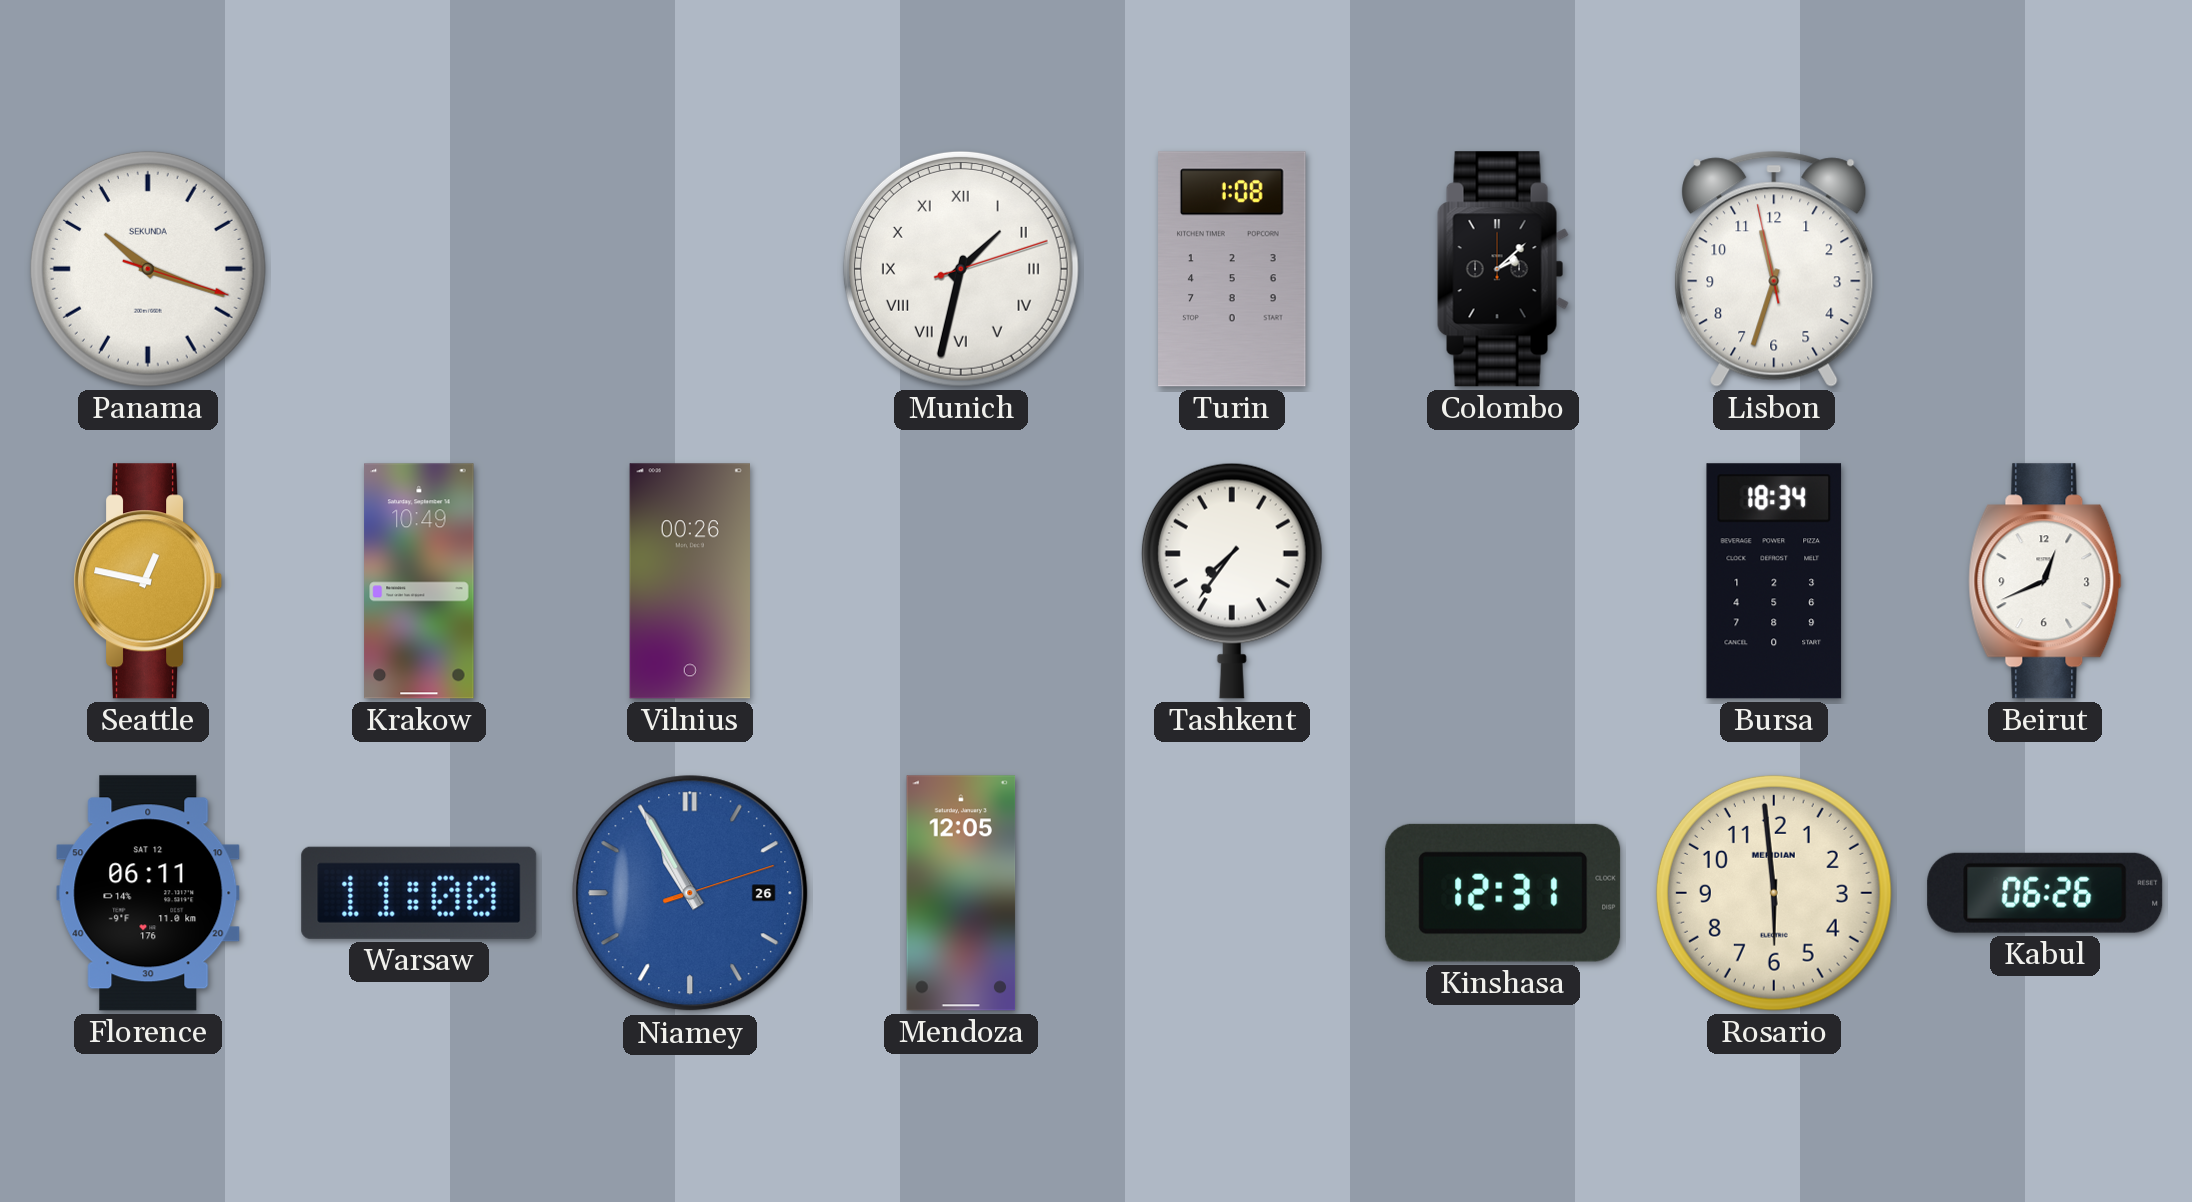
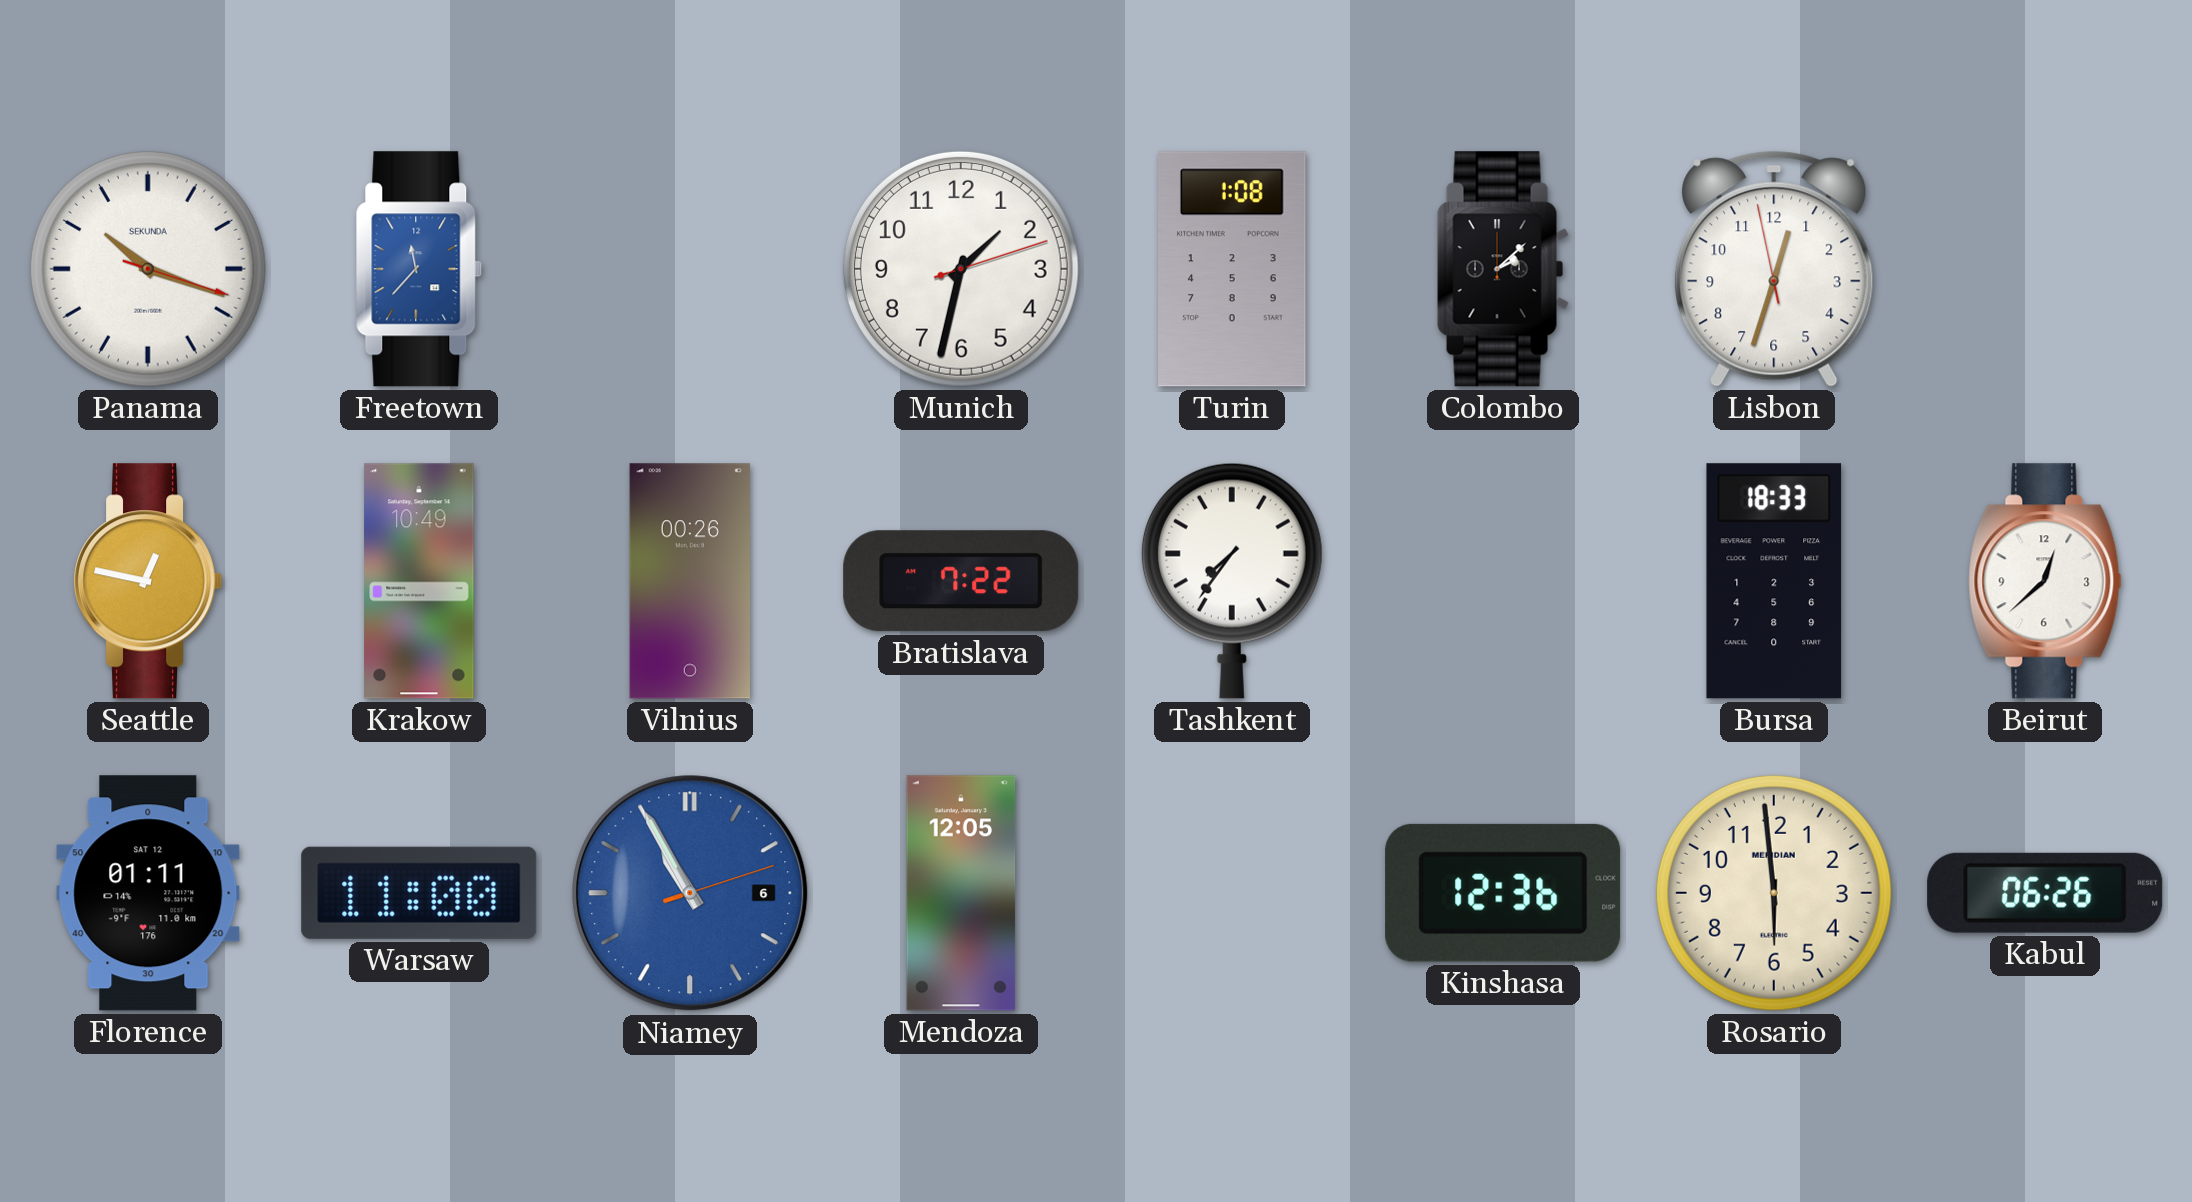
Freetown: none -> 11:37 (419, 269)
Munich numerals: Roman -> Arabic (961, 269)
Lisbon: 11:32 -> 12:32 (1774, 269)
Bratislava: none -> 7:22 (961, 581)
Bursa: 18:34 -> 18:33 (1774, 581)
Beirut: 12:41 -> 12:38 (2045, 581)
Florence: 06:11 -> 01:11 (148, 893)
Niamey date: 26 -> 6 (690, 893)
Kinshasa: 12:31 -> 12:36 (1503, 893)
